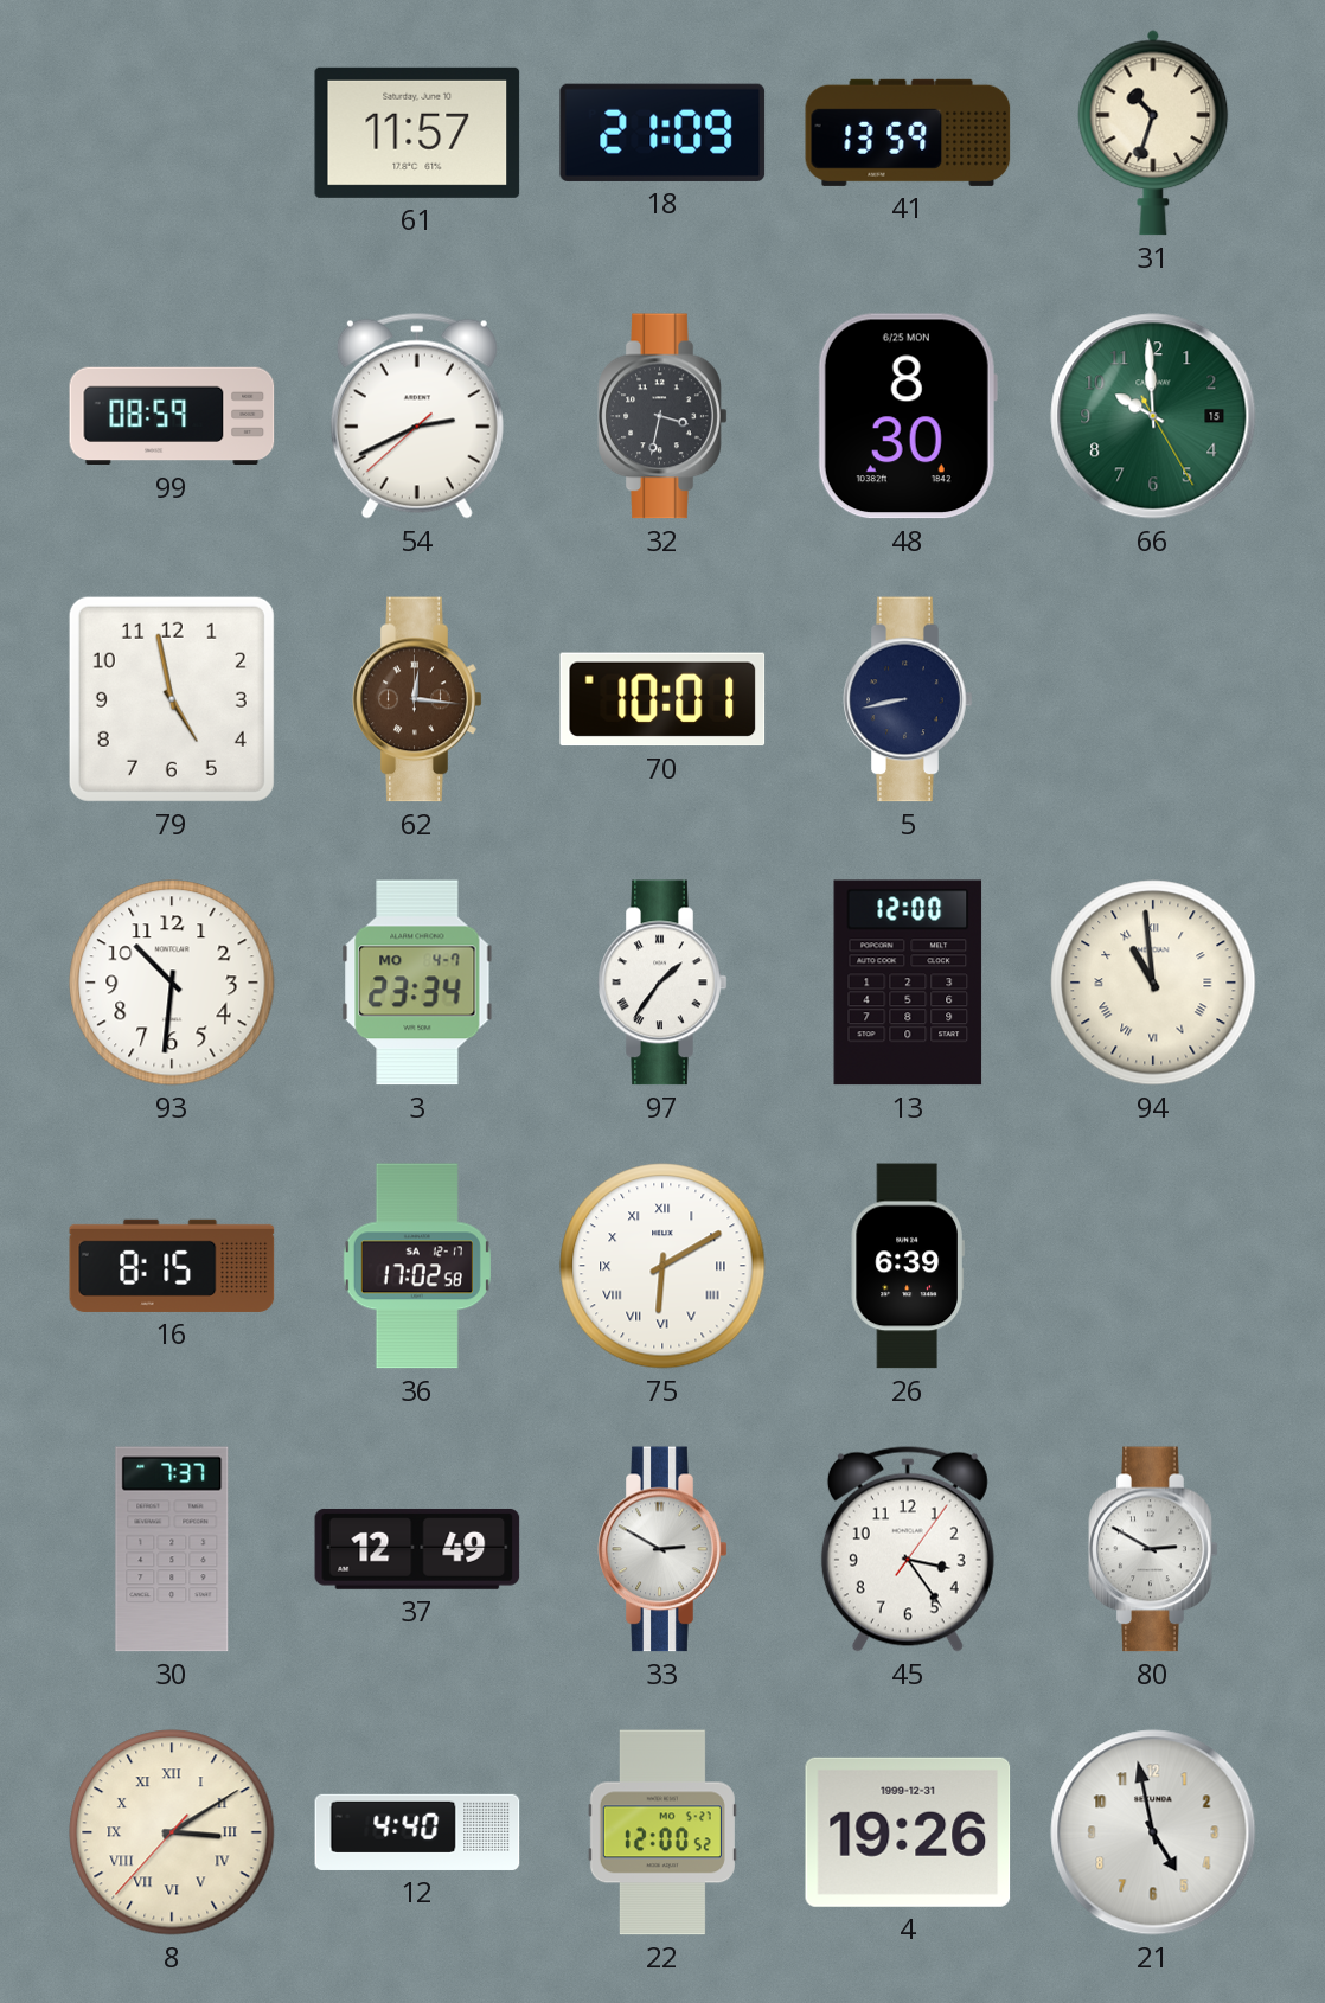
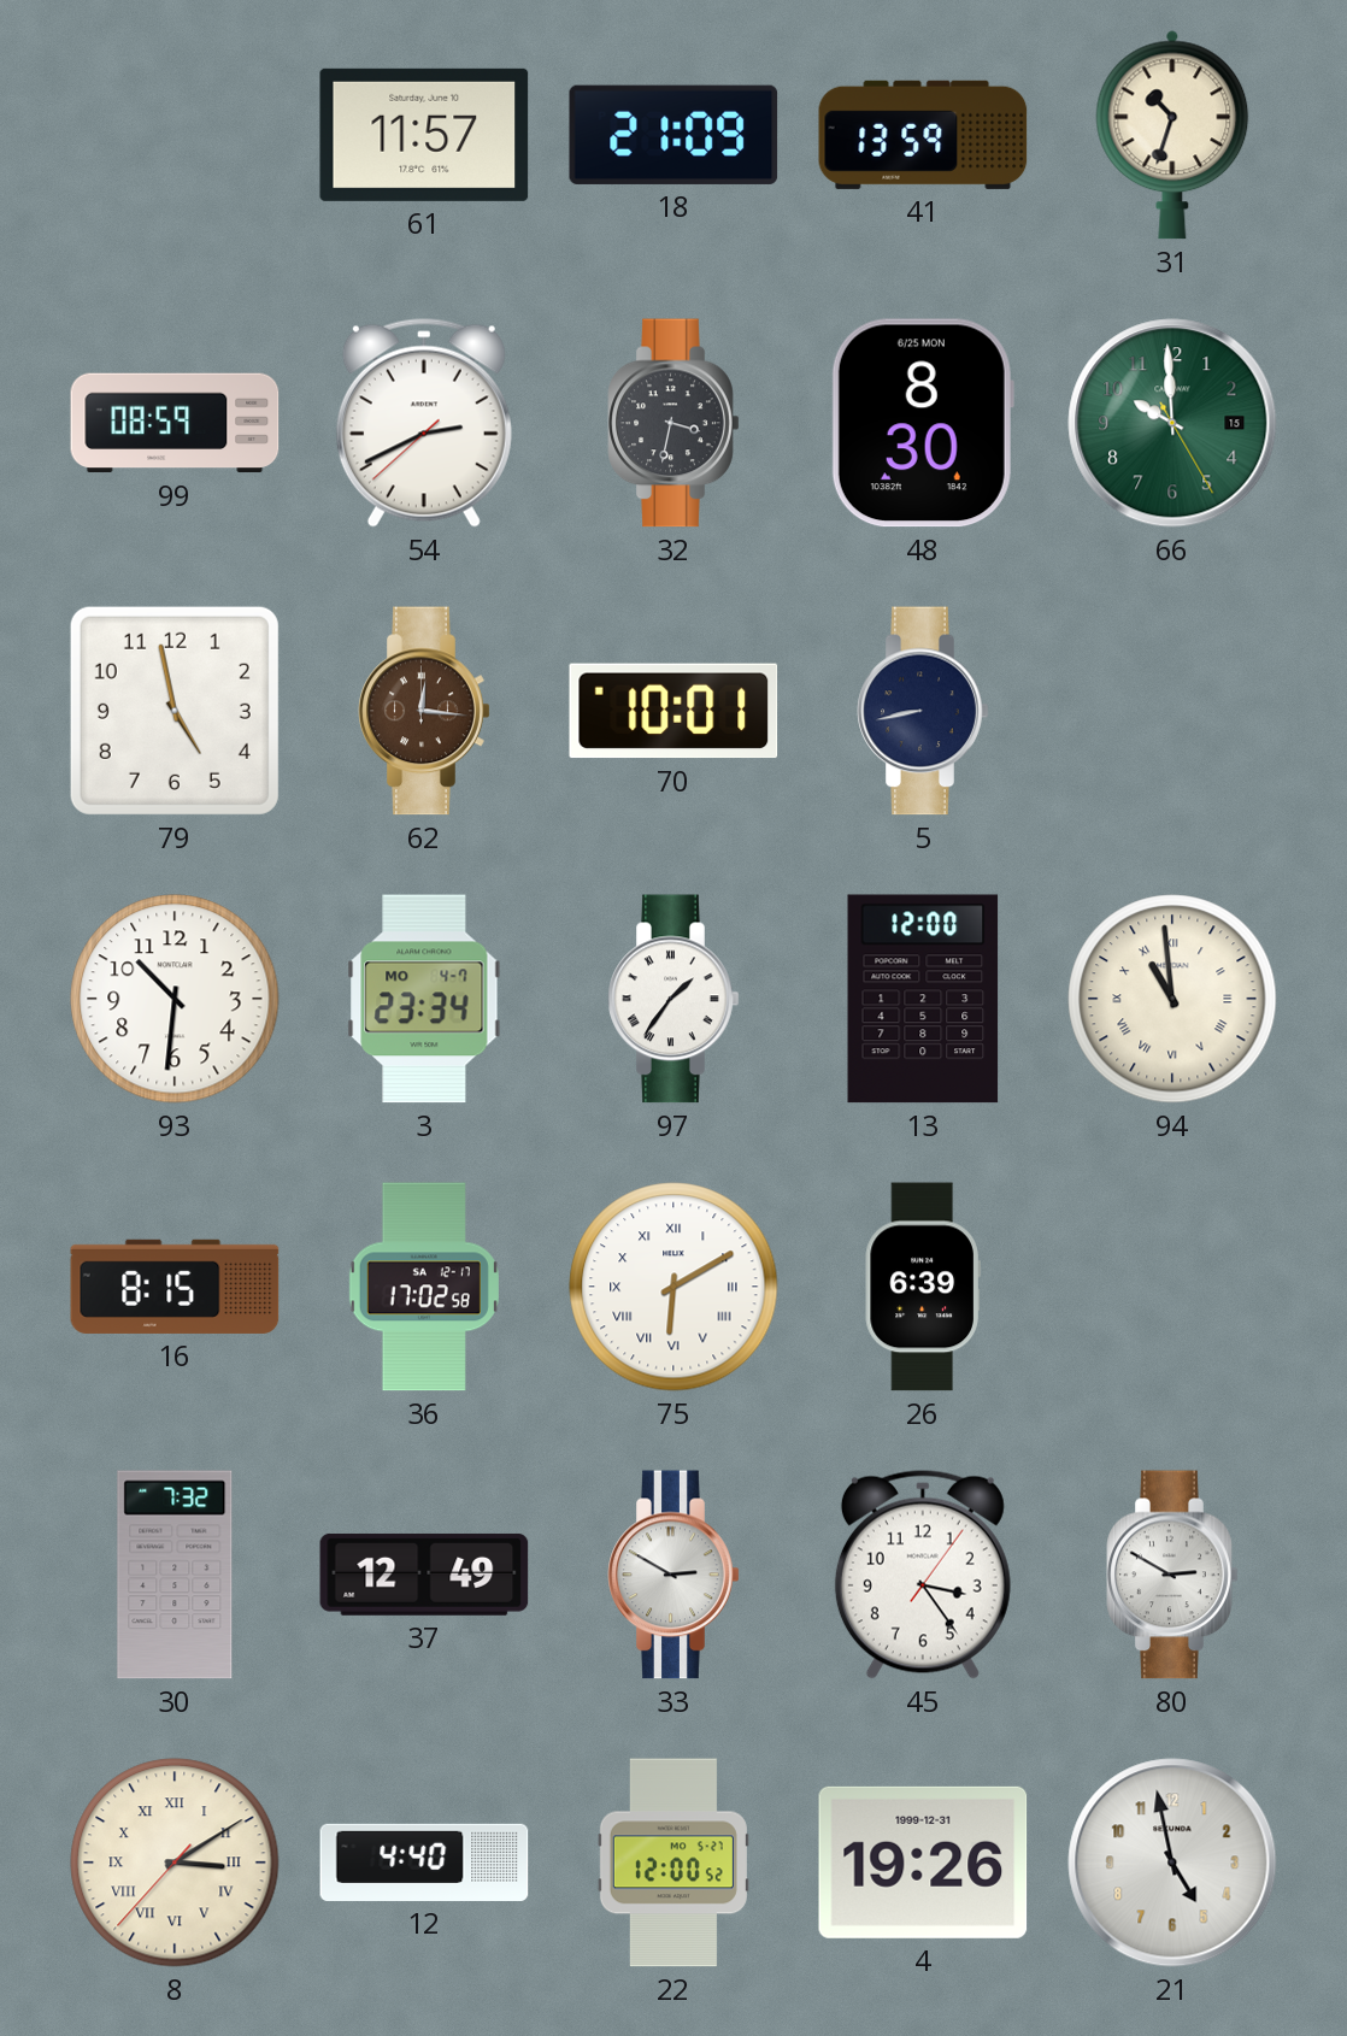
30: 7:37 -> 7:32 (175, 1575)
